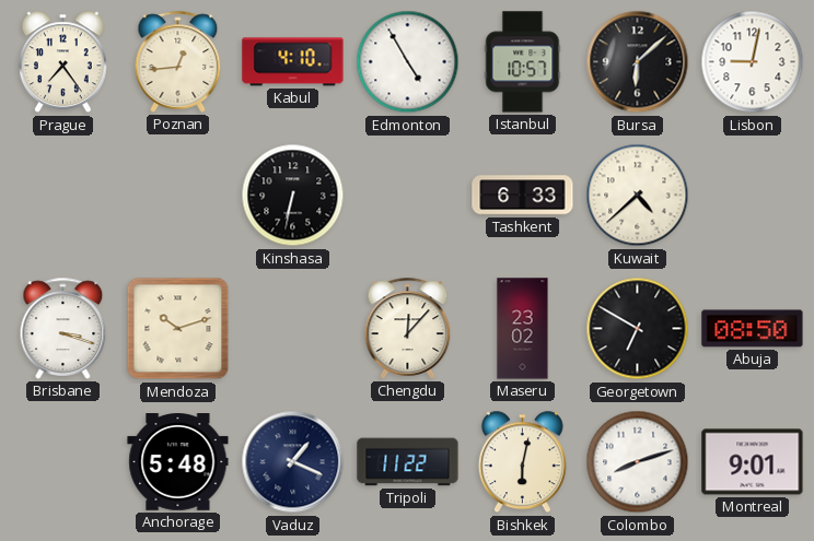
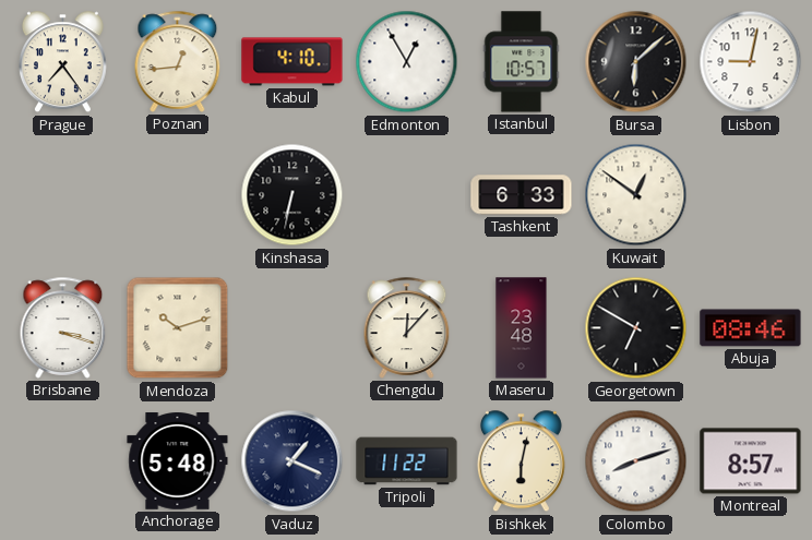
Edmonton: 4:55 -> 12:55 (407, 62)
Kuwait: 4:38 -> 12:51 (636, 195)
Maseru: 23:02 -> 23:48 (522, 328)
Abuja: 08:50 -> 08:46 (751, 328)
Montreal: 9:01 -> 8:57 (751, 461)
